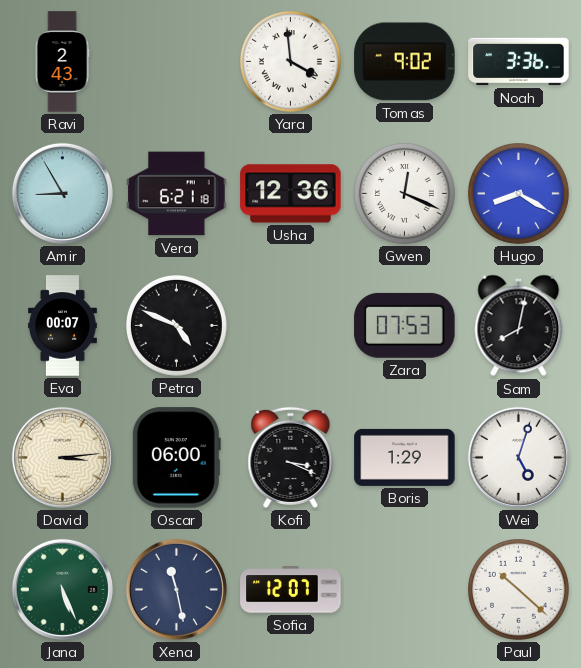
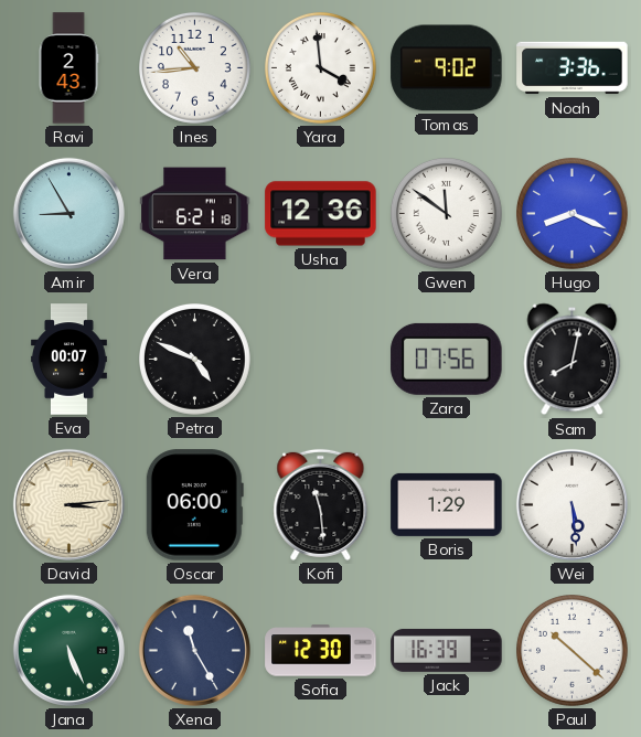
Ines: none -> 10:44 (195, 68)
Gwen: 12:19 -> 11:51 (447, 214)
Hugo: 8:20 -> 8:19 (573, 214)
Zara: 07:53 -> 07:56 (447, 359)
Kofi: 3:19 -> 11:29 (321, 504)
Wei: 5:03 -> 5:29 (571, 504)
Xena: 11:28 -> 11:25 (194, 650)
Sofia: 12:07 -> 12:30 (321, 651)
Jack: none -> 16:39 (447, 650)
